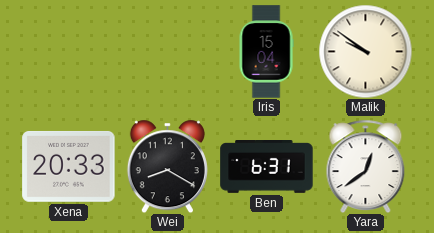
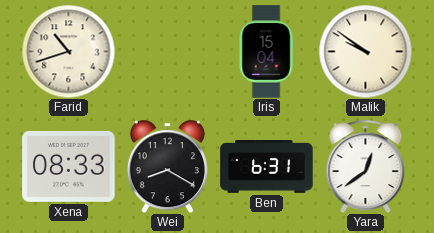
Farid: none -> 10:42 (68, 51)
Xena: 20:33 -> 08:33 (69, 166)
